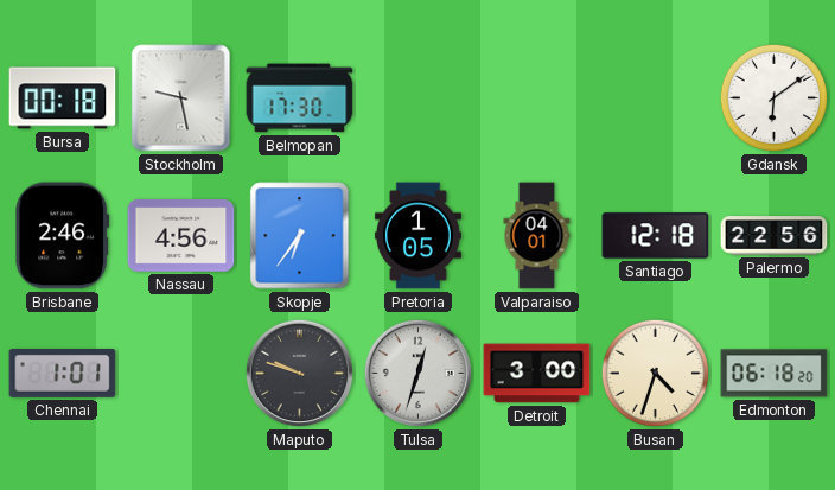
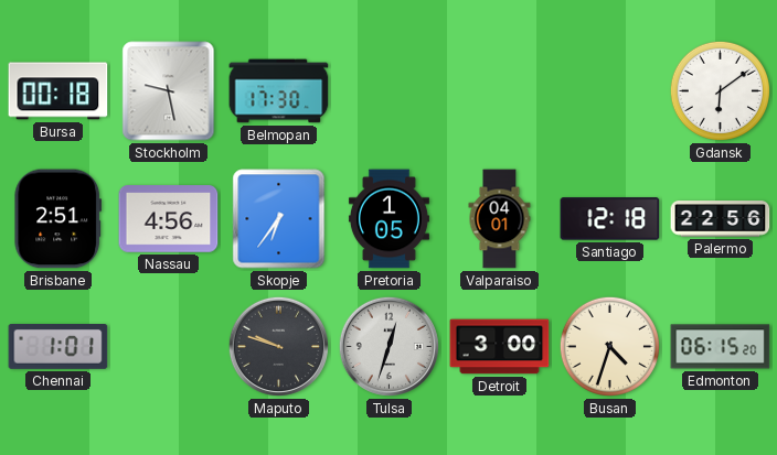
Brisbane: 2:46 -> 2:51 (58, 219)
Edmonton: 06:18 -> 06:15 (721, 347)
